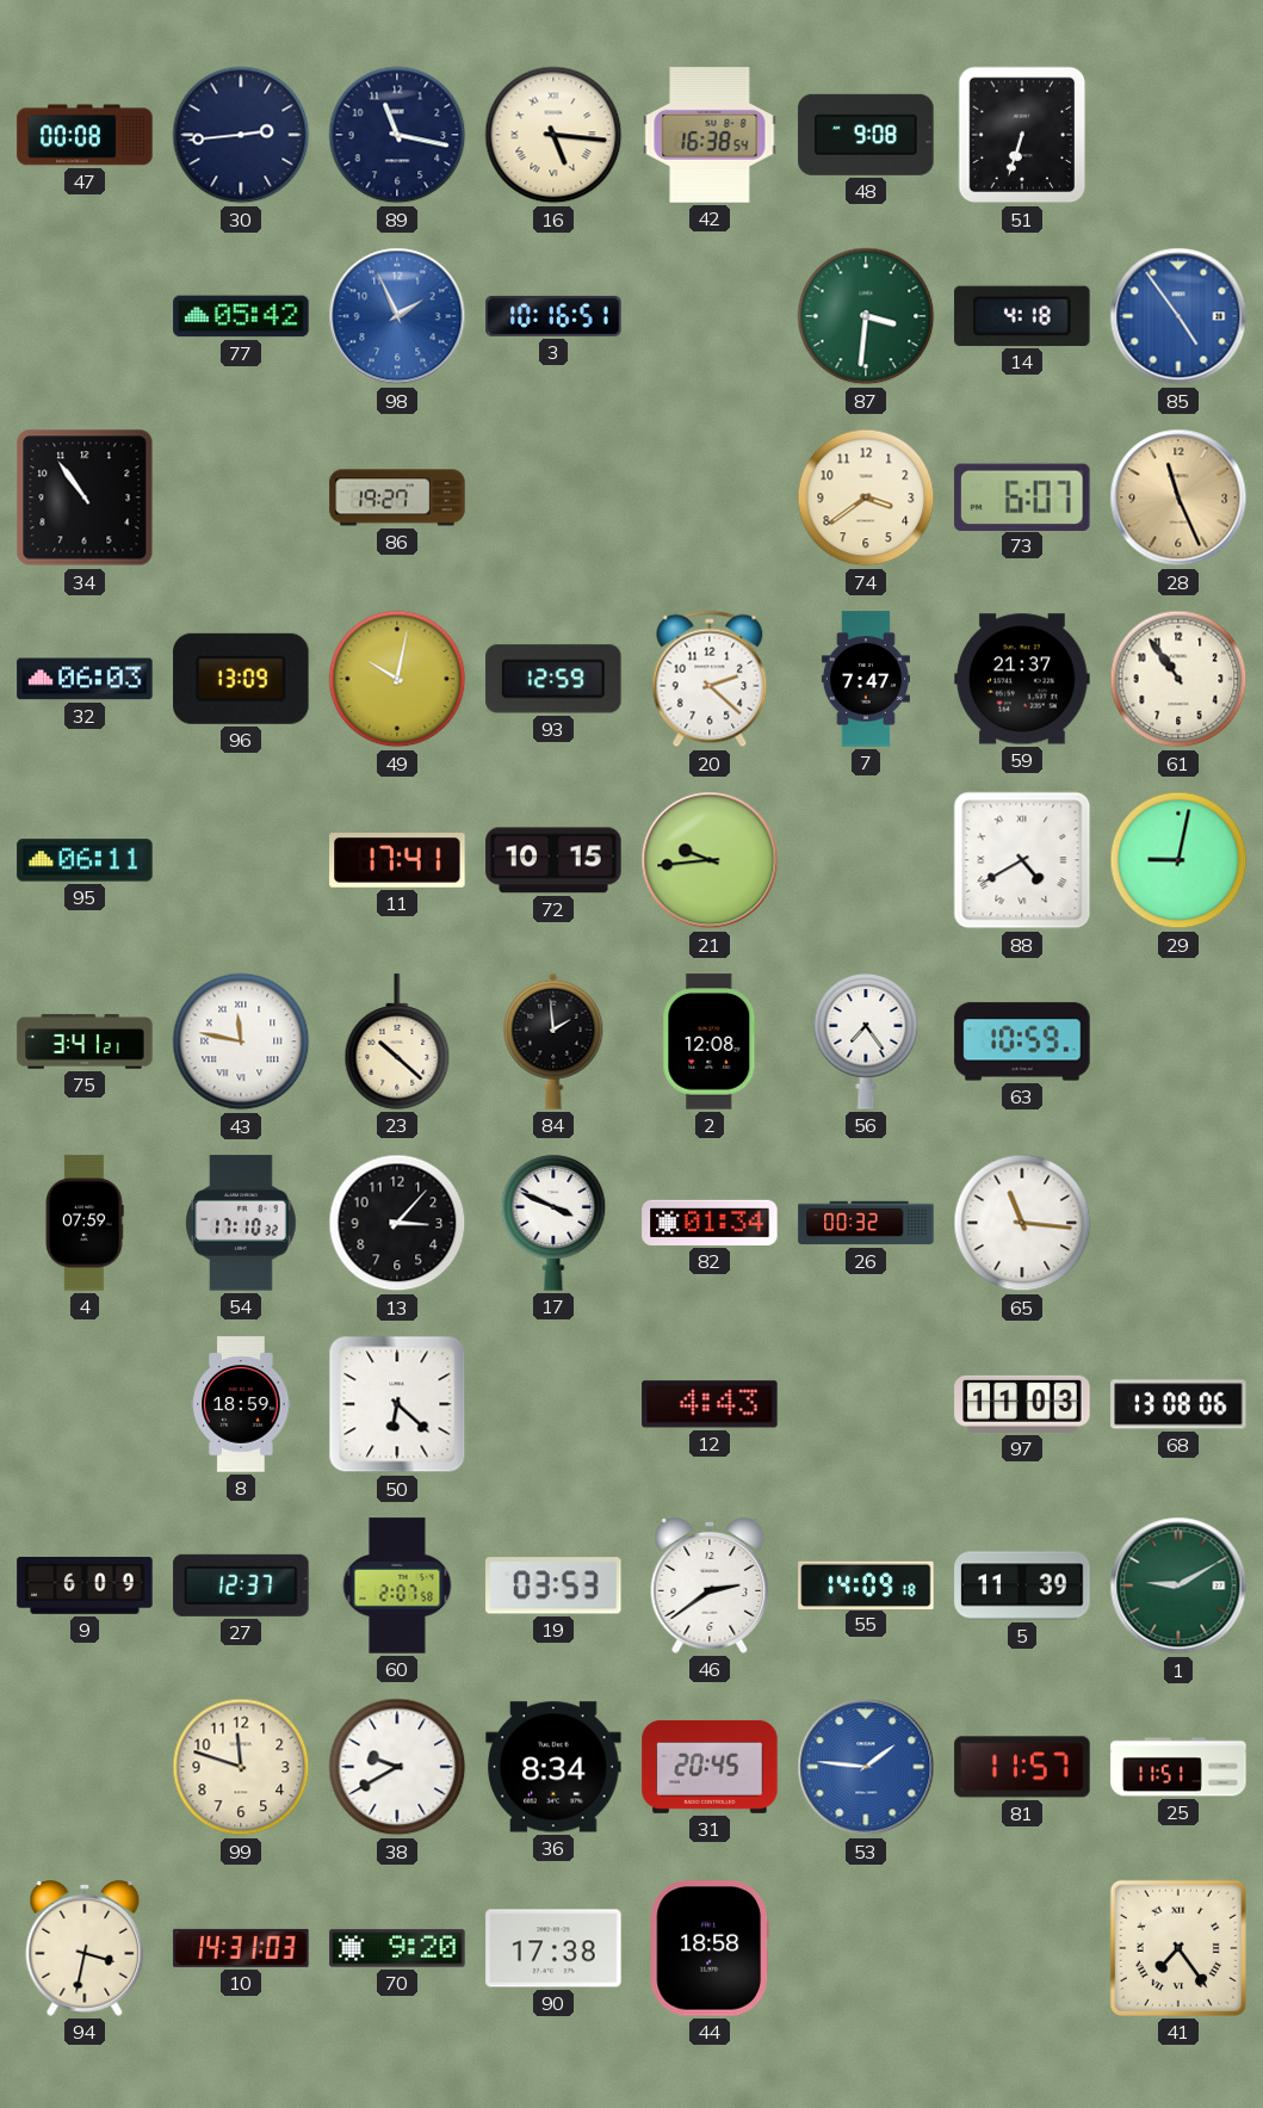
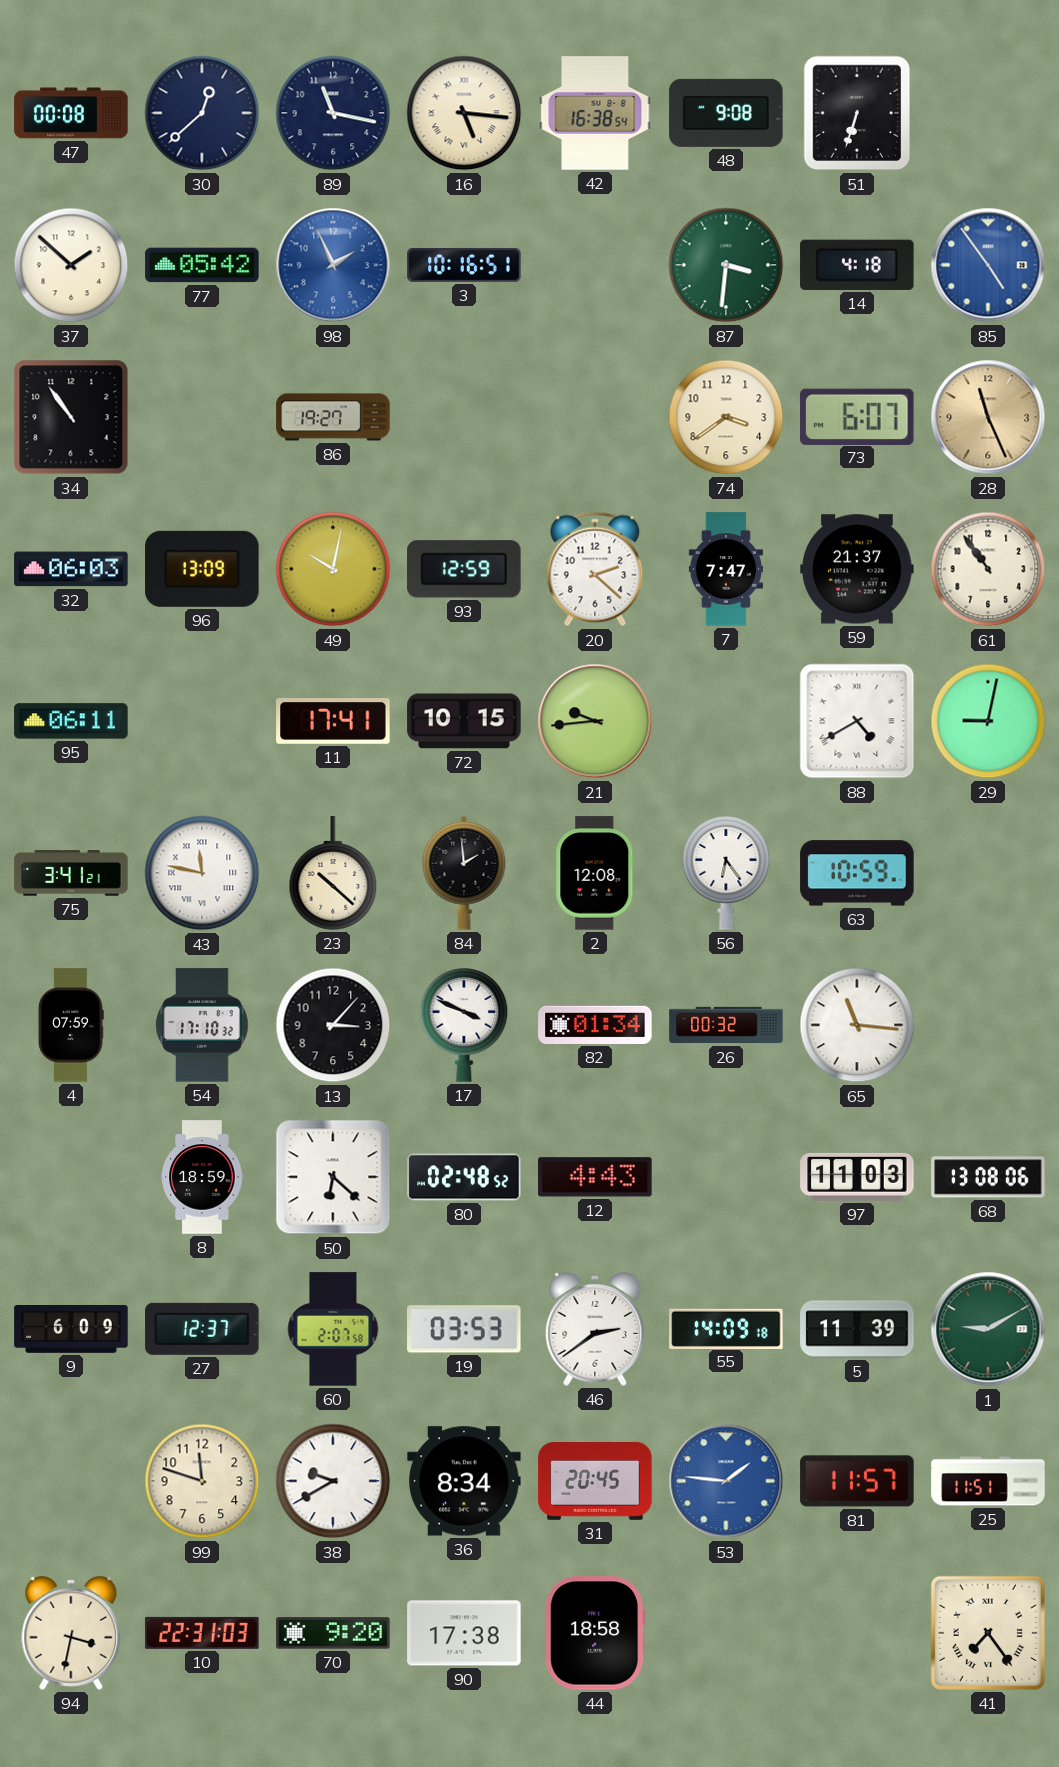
30: 2:44 -> 12:38 (202, 113)
37: none -> 1:52 (71, 265)
56: 7:24 -> 6:24 (726, 873)
80: none -> 02:48 (464, 1177)
10: 14:31 -> 22:31 (202, 1633)
